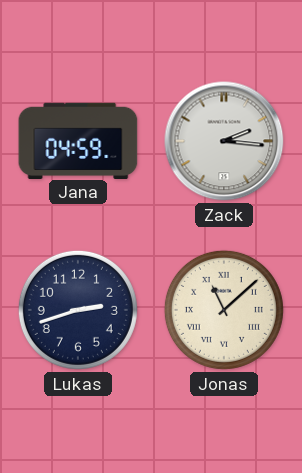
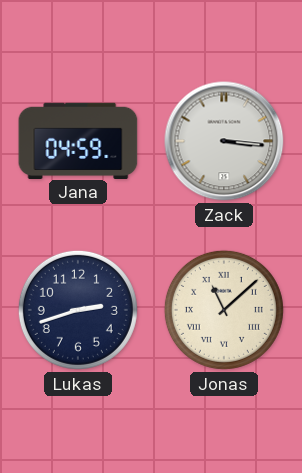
Zack: 2:16 -> 3:16 (224, 141)
